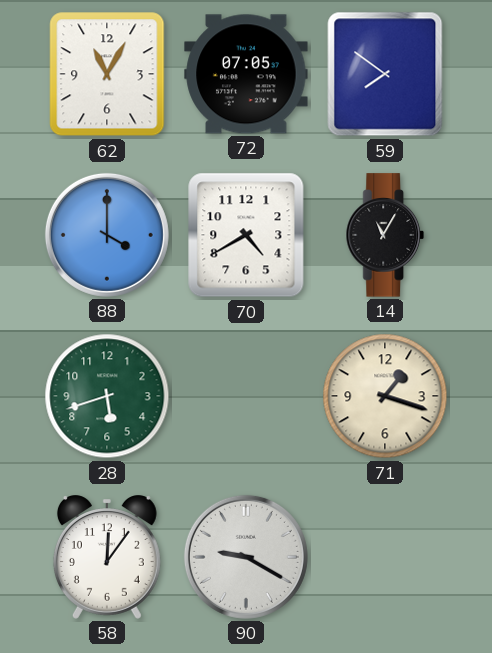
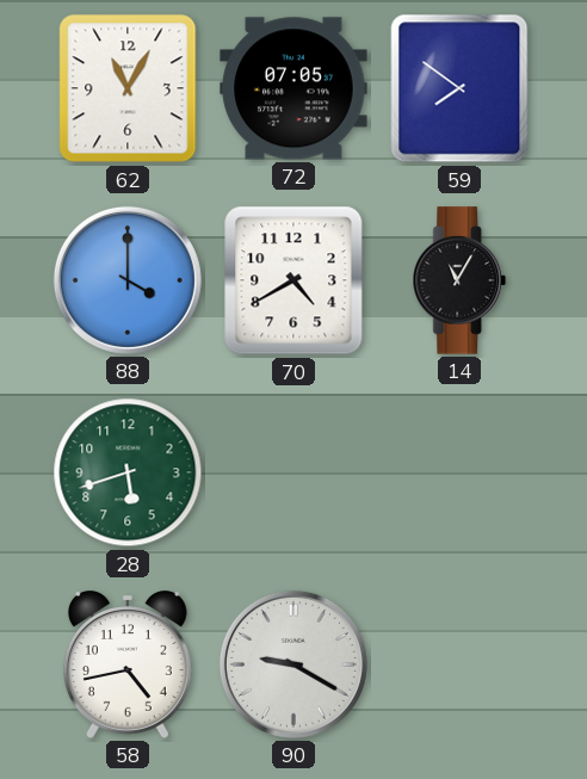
71: 1:18 -> none (385, 396)
58: 12:06 -> 4:43 (128, 664)
